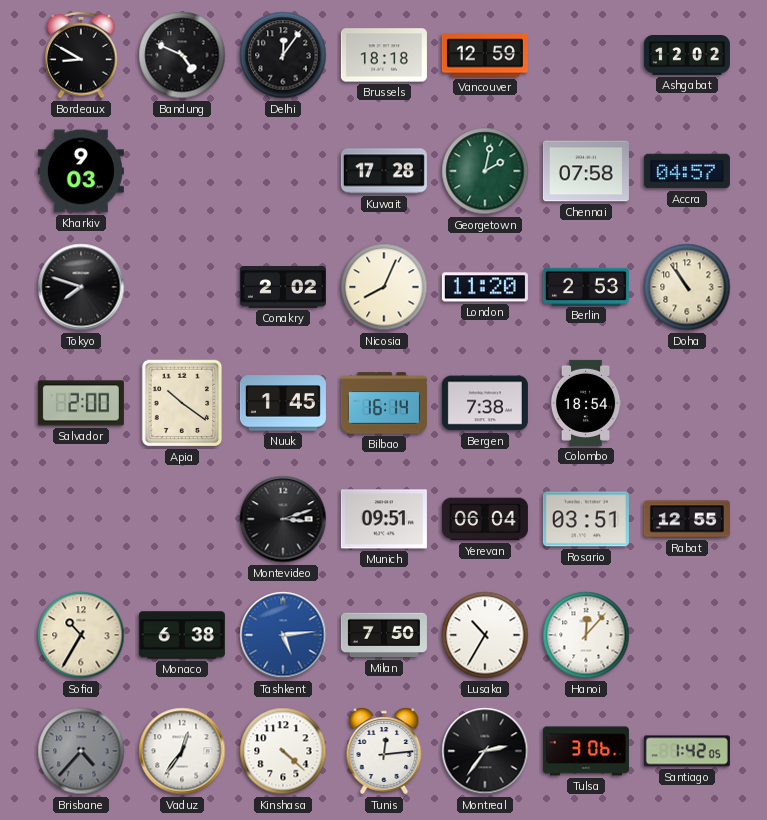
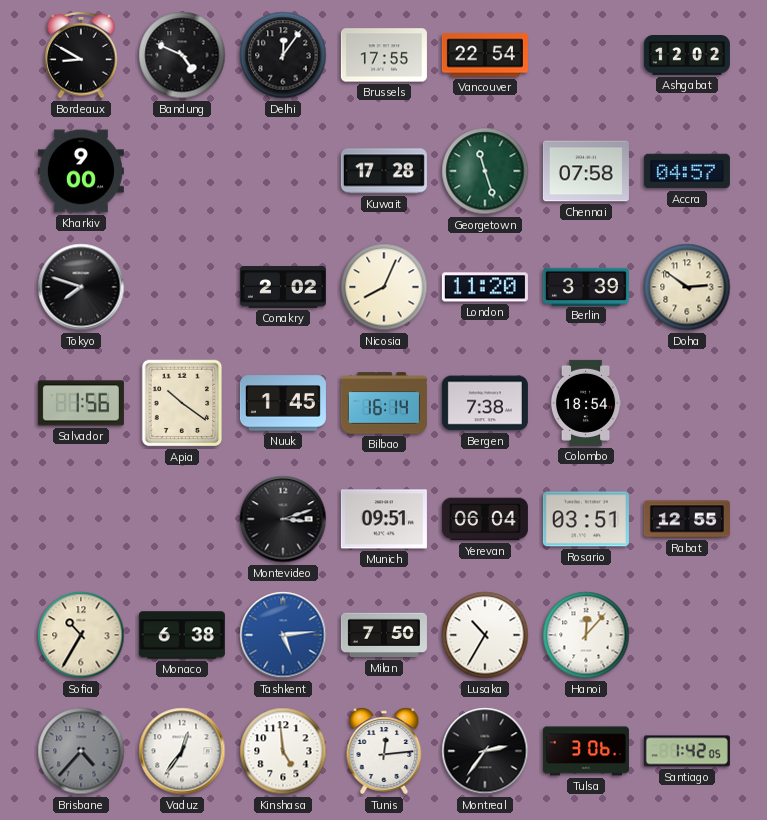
Brussels: 18:18 -> 17:55 (384, 55)
Vancouver: 12:59 -> 22:54 (485, 55)
Kharkiv: 9:03 -> 9:00 (81, 171)
Georgetown: 2:02 -> 11:27 (485, 171)
Berlin: 2:53 -> 3:39 (586, 286)
Doha: 10:54 -> 2:51 (687, 287)
Salvador: 2:00 -> 1:56 (81, 403)
Kinshasa: 4:22 -> 4:59 (283, 751)
